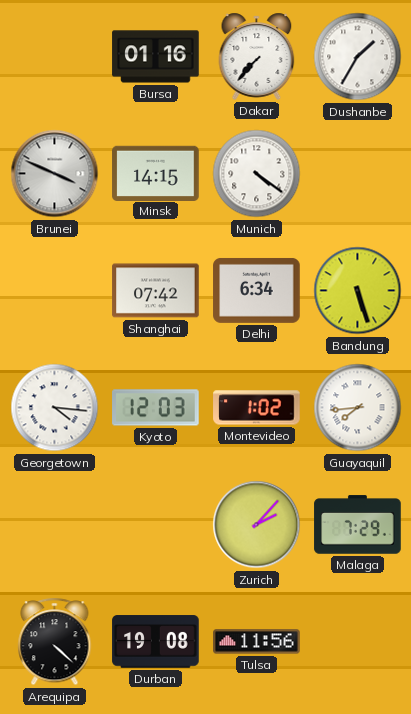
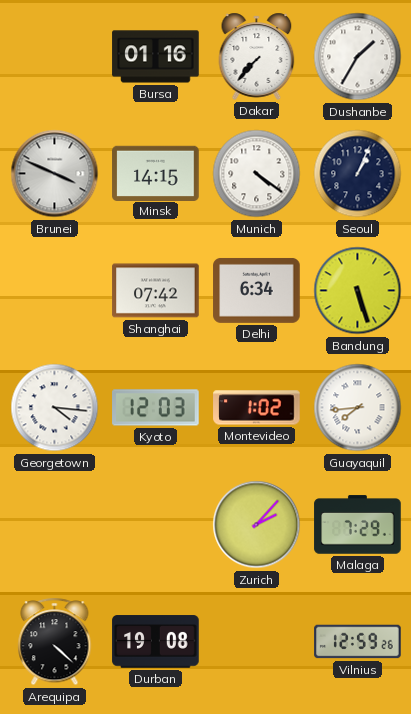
Seoul: none -> 1:04 (358, 174)
Tulsa: 11:56 -> none (257, 642)
Vilnius: none -> 12:59 (358, 642)
